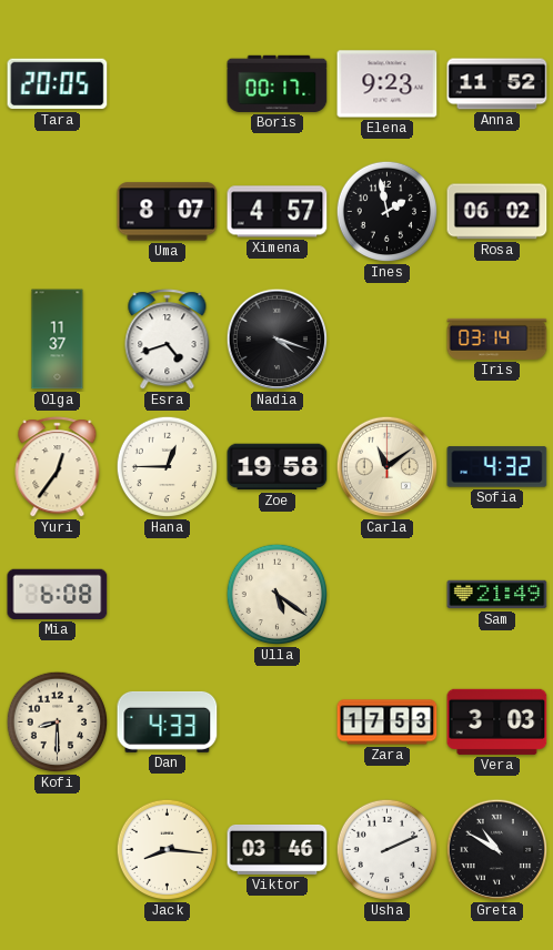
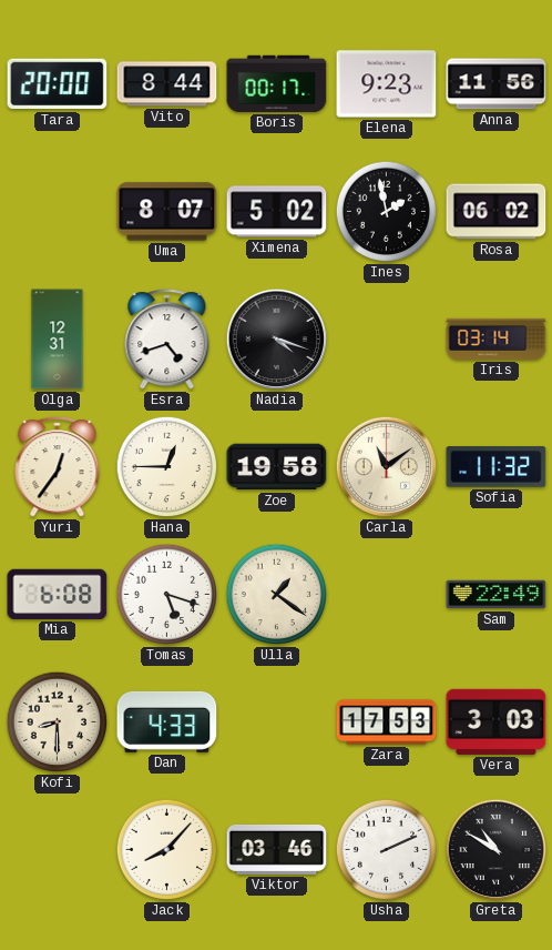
Tara: 20:05 -> 20:00 (58, 84)
Vito: none -> 8:44 (167, 84)
Anna: 11:52 -> 11:56 (497, 84)
Ximena: 4:57 -> 5:02 (277, 212)
Olga: 11:37 -> 12:31 (58, 340)
Sofia: 4:32 -> 11:32 (497, 467)
Tomas: none -> 5:18 (167, 595)
Ulla: 5:21 -> 1:21 (277, 595)
Sam: 21:49 -> 22:49 (497, 595)
Jack: 8:16 -> 8:07 (167, 850)
